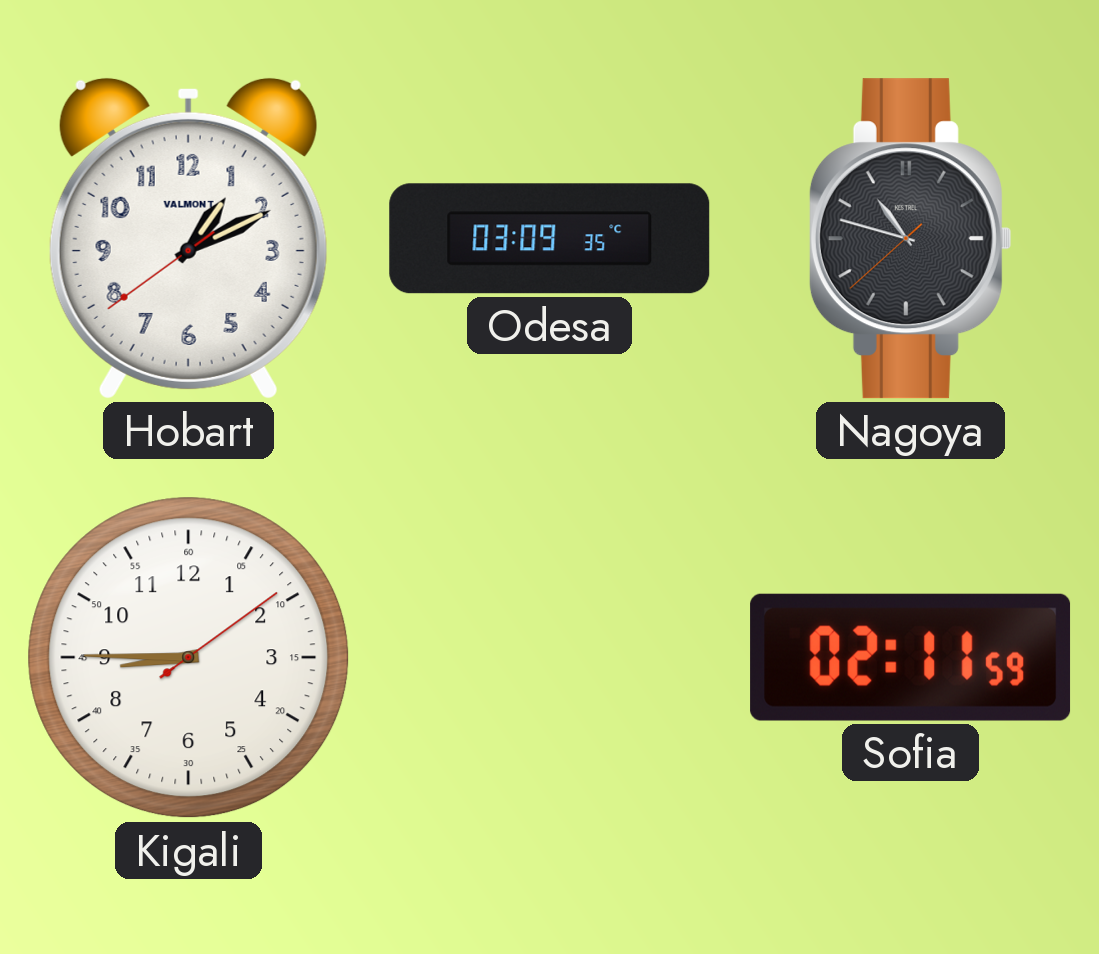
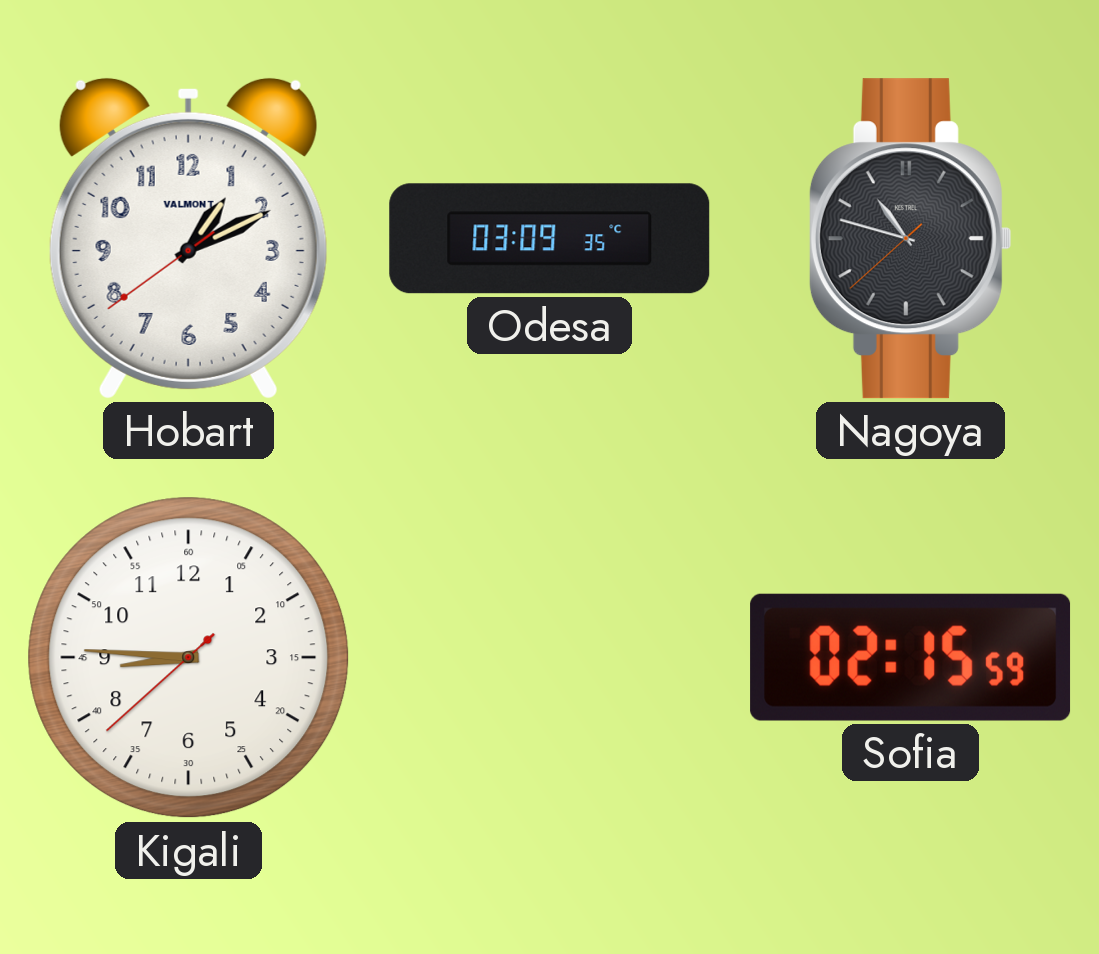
Kigali: 8:45:09 -> 8:45:38 (189, 658)
Sofia: 02:11 -> 02:15 (911, 657)
